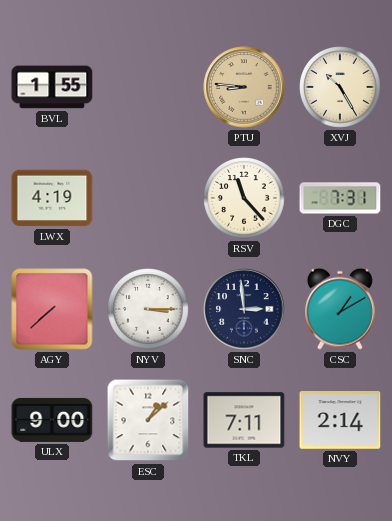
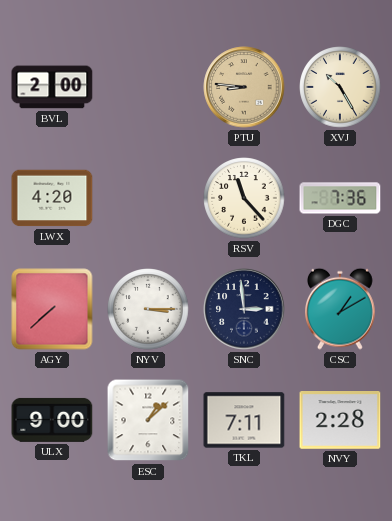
BVL: 1:55 -> 2:00 (52, 87)
LWX: 4:19 -> 4:20 (52, 198)
DGC: 7:31 -> 7:36 (340, 198)
NVY: 2:14 -> 2:28 (340, 421)
